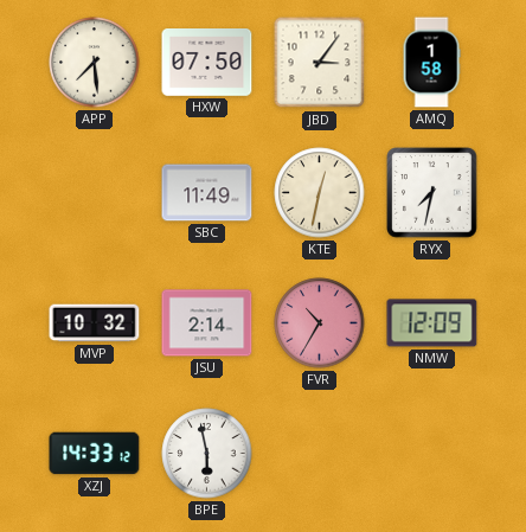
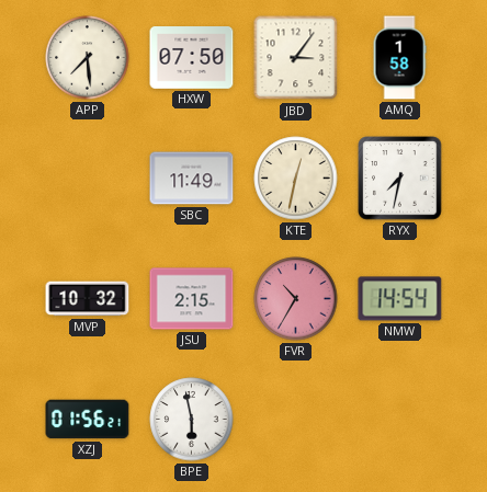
JSU: 2:14 -> 2:15 (192, 299)
NMW: 12:09 -> 14:54 (400, 299)
XZJ: 14:33 -> 01:56 (88, 420)
